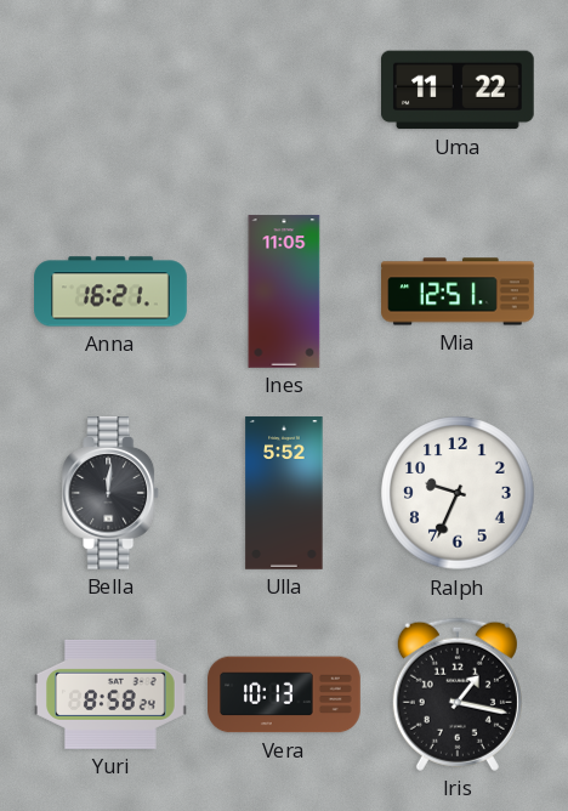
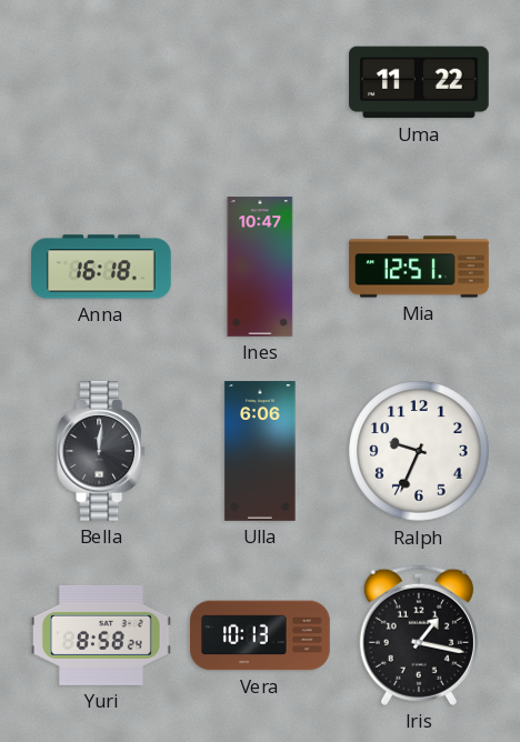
Anna: 16:21 -> 16:18 (101, 267)
Ines: 11:05 -> 10:47 (260, 267)
Ulla: 5:52 -> 6:06 (260, 451)
